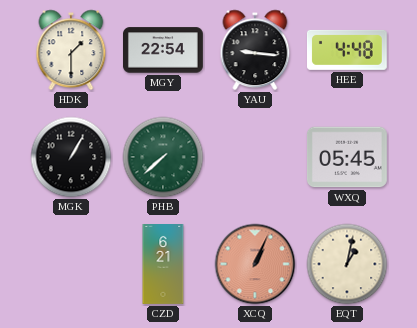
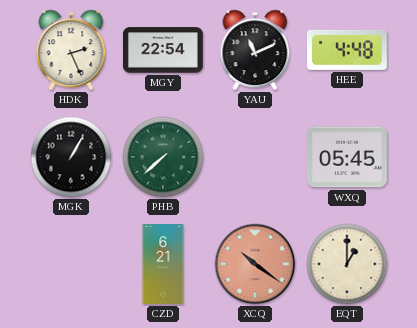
HDK: 1:30 -> 2:26 (71, 50)
YAU: 9:16 -> 11:11 (255, 50)
XCQ: 1:04 -> 10:21 (255, 264)
EQT: 1:02 -> 1:00 (347, 264)
